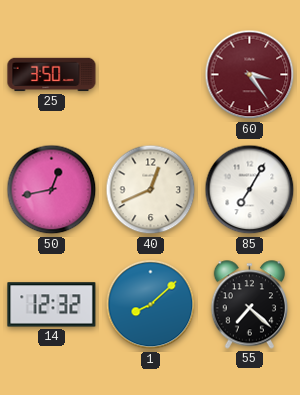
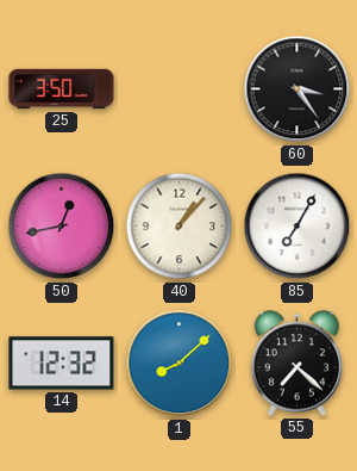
60 dial: burgundy -> black (297, 89)
40: 12:41 -> 1:07 (180, 227)
